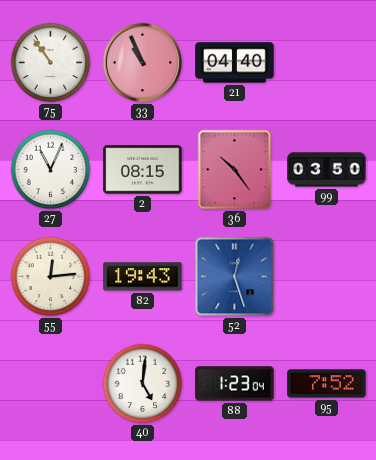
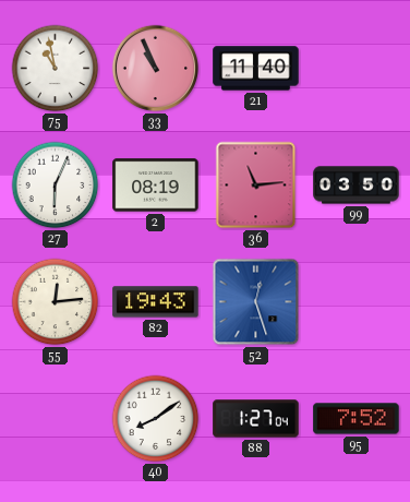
75: 10:54 -> 10:58 (56, 69)
21: 04:40 -> 11:40 (256, 69)
27: 11:04 -> 6:04 (56, 186)
2: 08:15 -> 08:19 (156, 186)
36: 10:24 -> 11:14 (256, 186)
40: 5:01 -> 8:09 (156, 419)
88: 1:23 -> 1:27 (256, 419)
